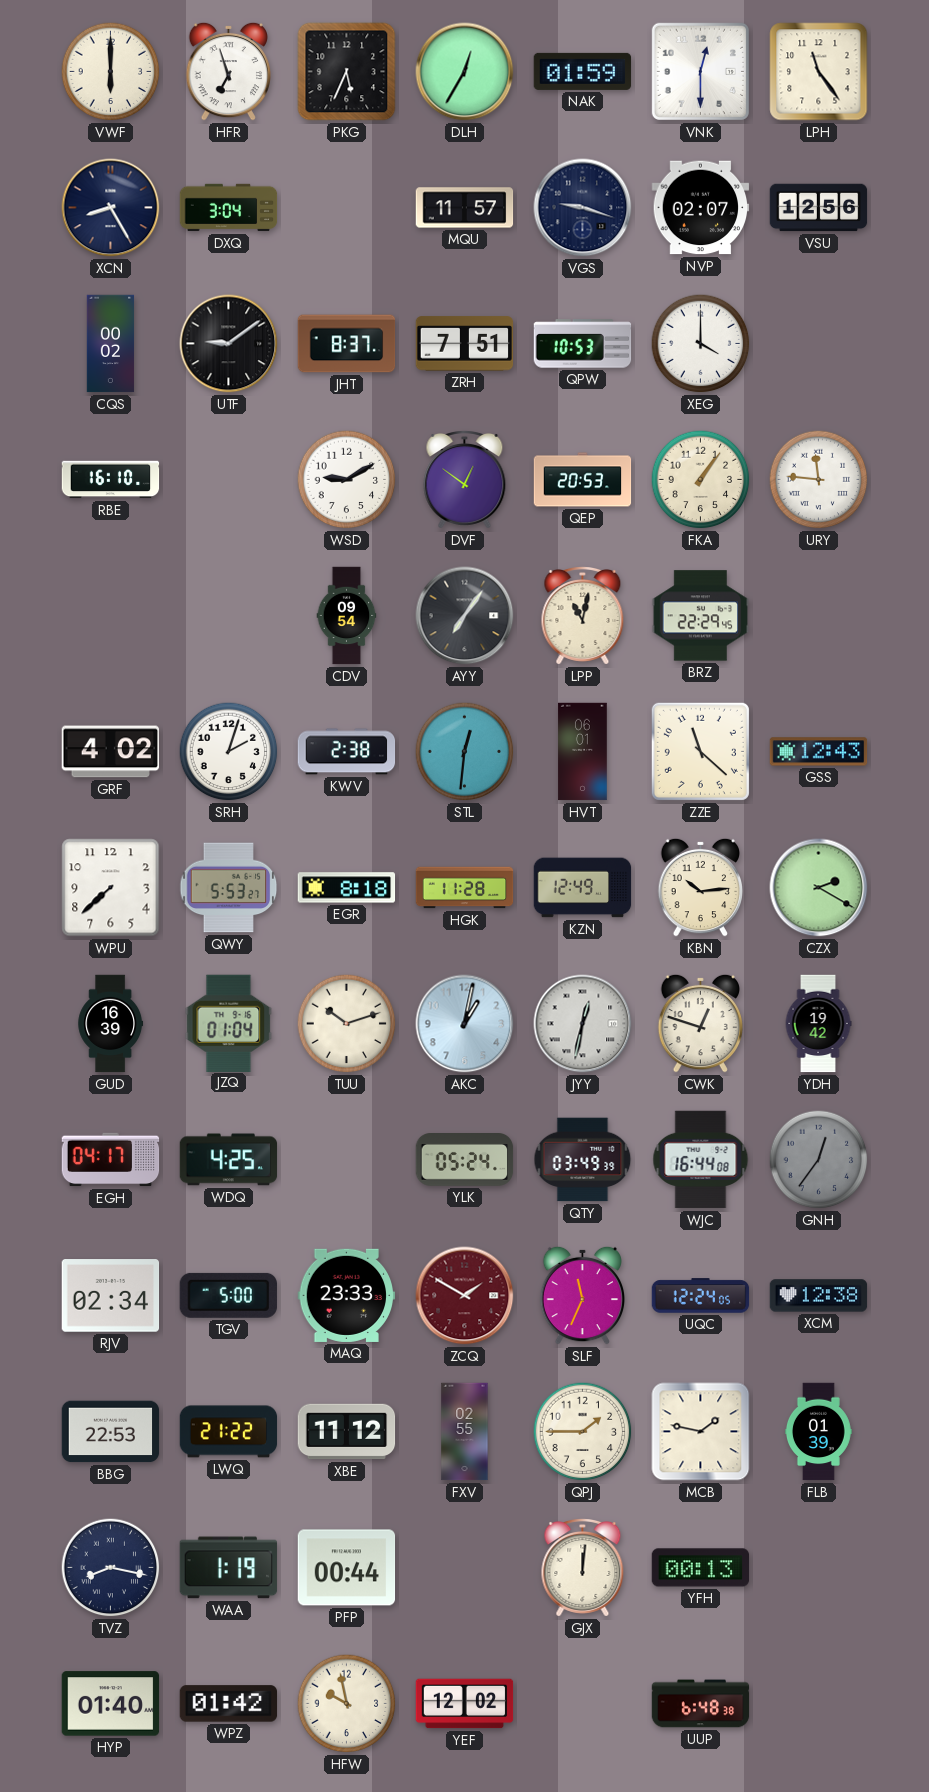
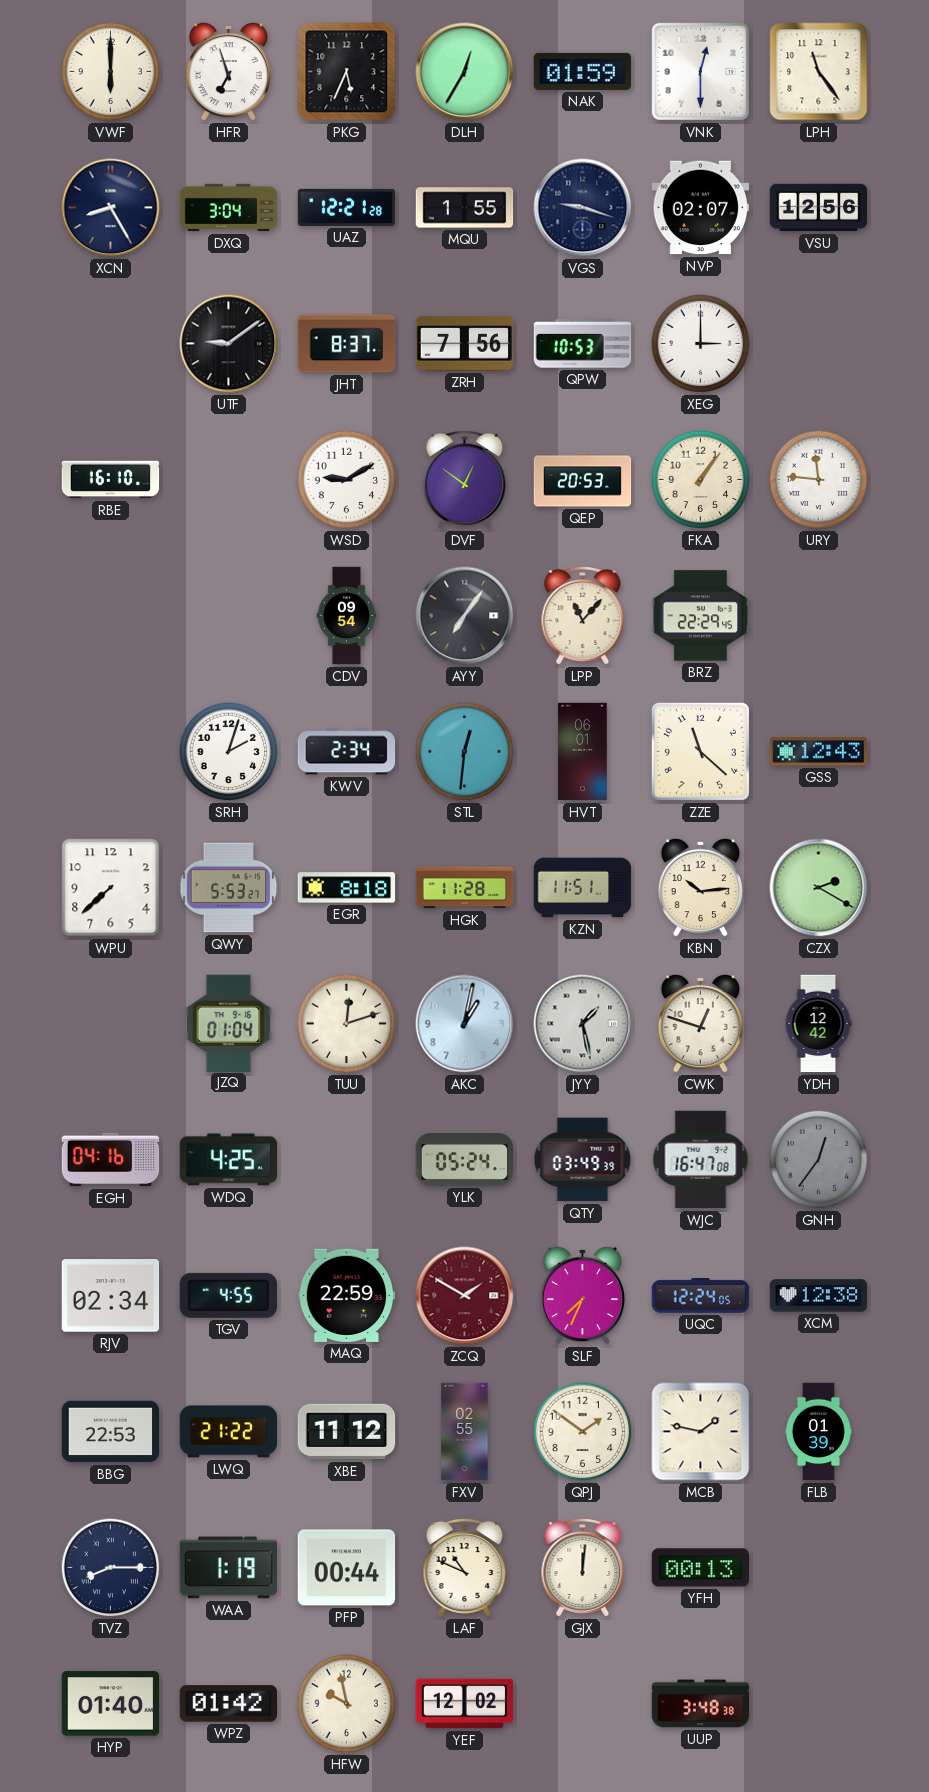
UAZ: none -> 12:21 (347, 207)
MQU: 11:57 -> 1:55 (465, 208)
CQS: 00:02 -> none (111, 344)
ZRH: 7:51 -> 7:56 (465, 344)
XEG: 4:00 -> 3:00 (701, 344)
LPP: 11:02 -> 11:07 (583, 616)
GRF: 4:02 -> none (111, 752)
KWV: 2:38 -> 2:34 (347, 752)
KZN: 12:49 -> 11:51 (583, 888)
GUD: 16:39 -> none (111, 1024)
TUU: 10:12 -> 12:12 (347, 1024)
JYY: 12:32 -> 1:28 (583, 1024)
YDH: 19:42 -> 12:42 (818, 1024)
EGH: 04:17 -> 04:16 (111, 1160)
WJC: 16:44 -> 16:47 (701, 1160)
TGV: 5:00 -> 4:55 (228, 1295)
MAQ: 23:33 -> 22:59 (347, 1295)
SLF: 11:34 -> 7:34 (583, 1295)
QPJ: 1:45 -> 1:51 (583, 1432)
TVZ: 8:17 -> 8:15 (111, 1568)
LAF: none -> 10:49 (465, 1568)
UUP: 6:48 -> 3:48 (701, 1704)
